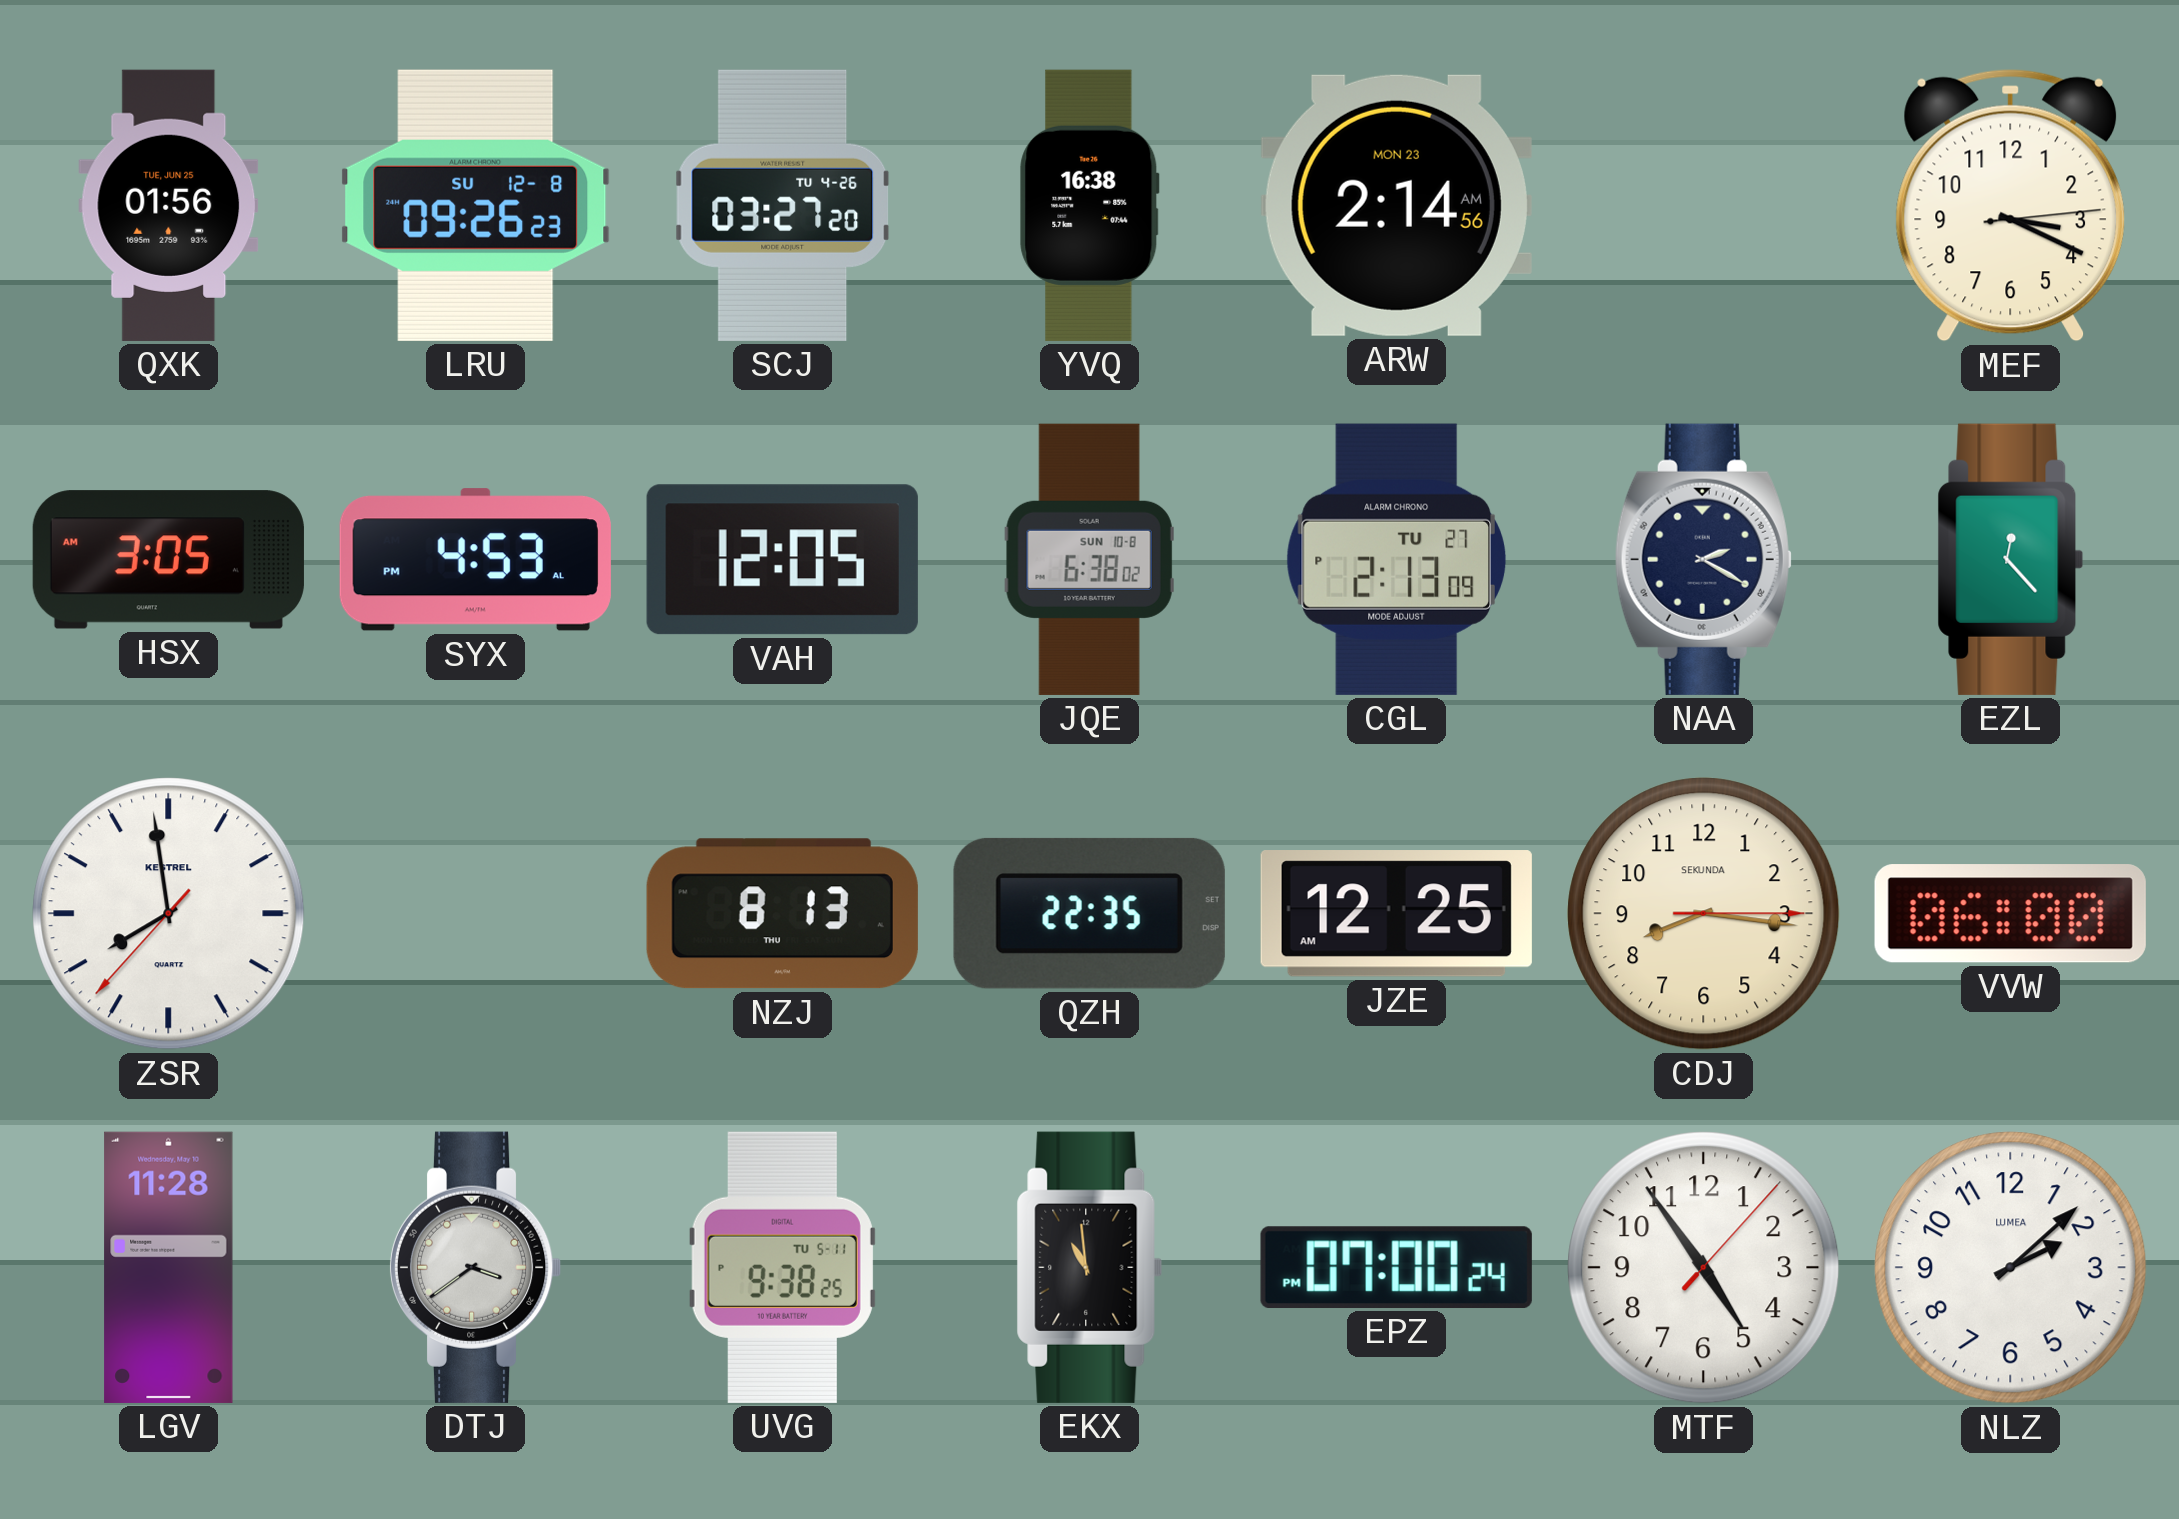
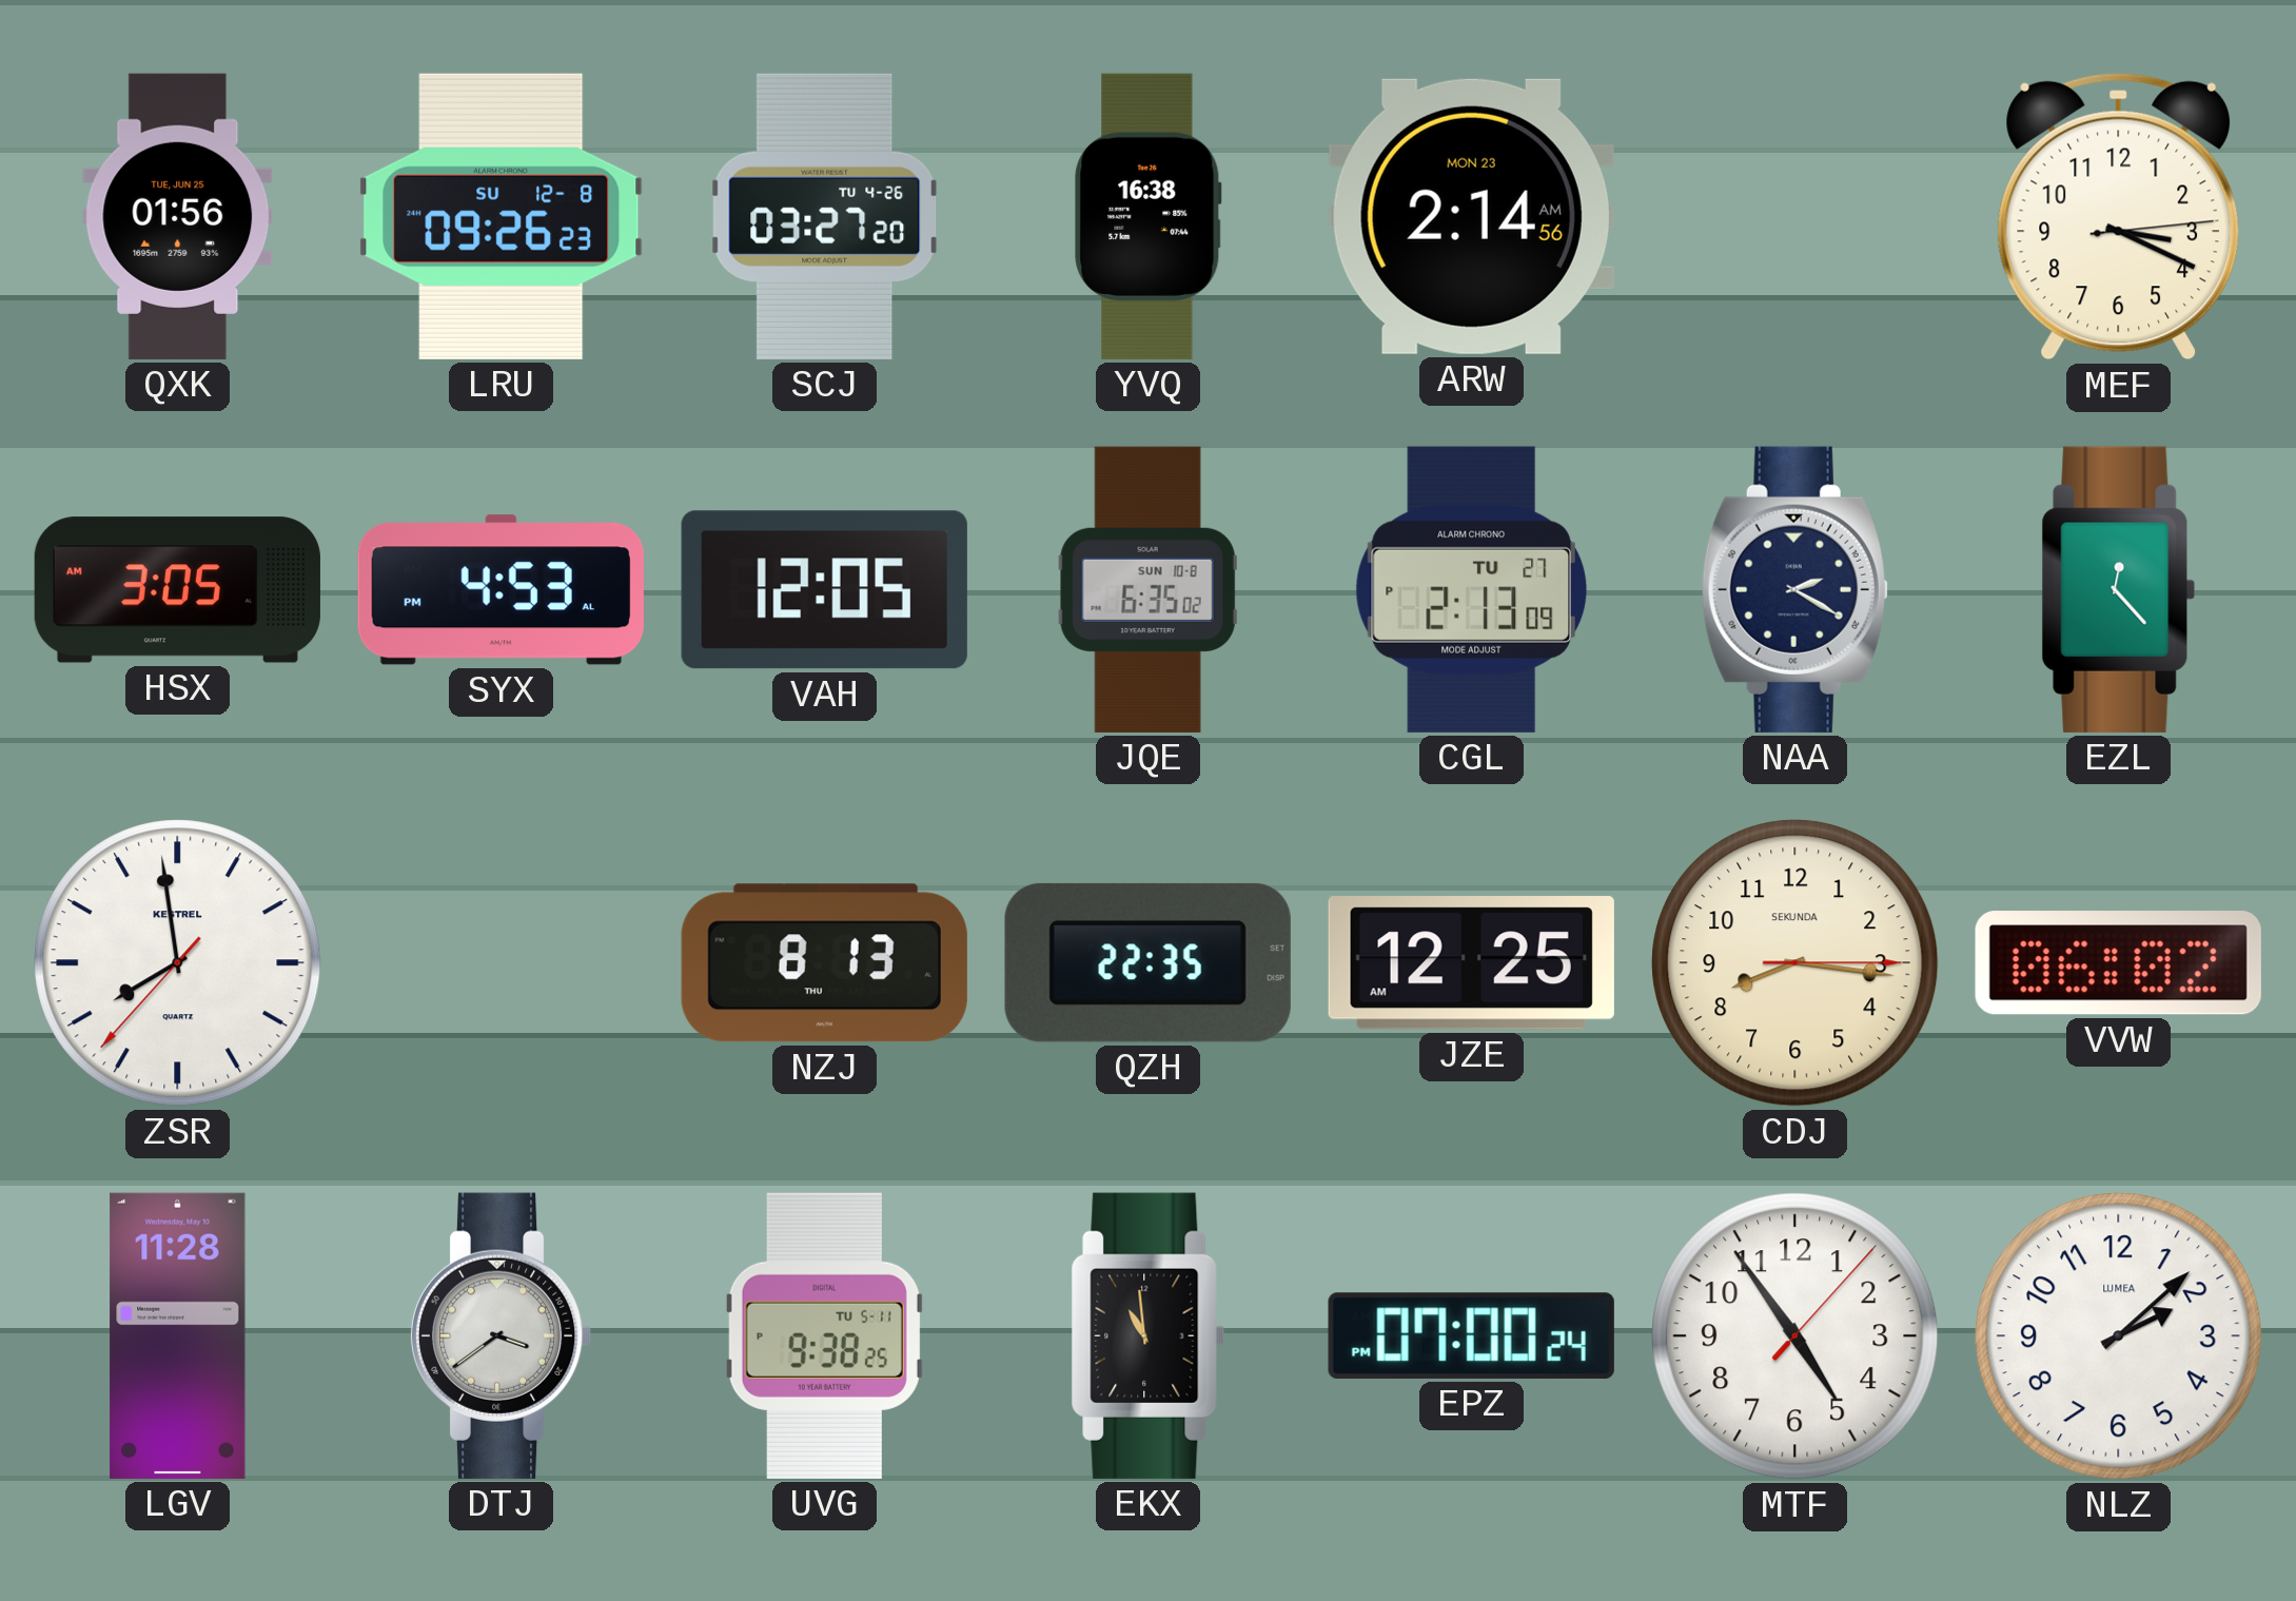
JQE: 6:38 -> 6:35 (1147, 589)
VVW: 06:00 -> 06:02 (2118, 963)
